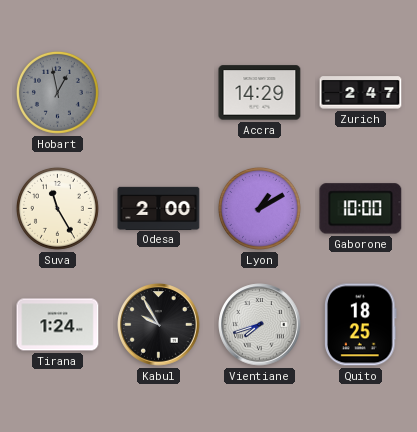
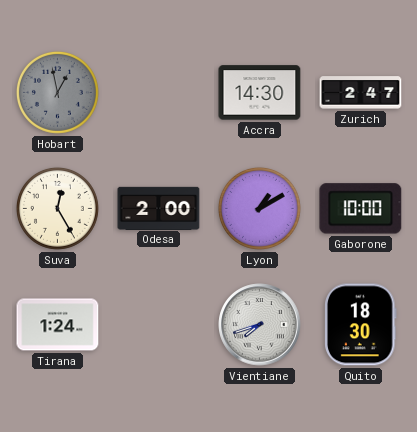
Accra: 14:29 -> 14:30 (260, 93)
Suva: 11:25 -> 12:25 (57, 208)
Kabul: 9:55 -> none (159, 325)
Quito: 18:25 -> 18:30 (361, 325)
